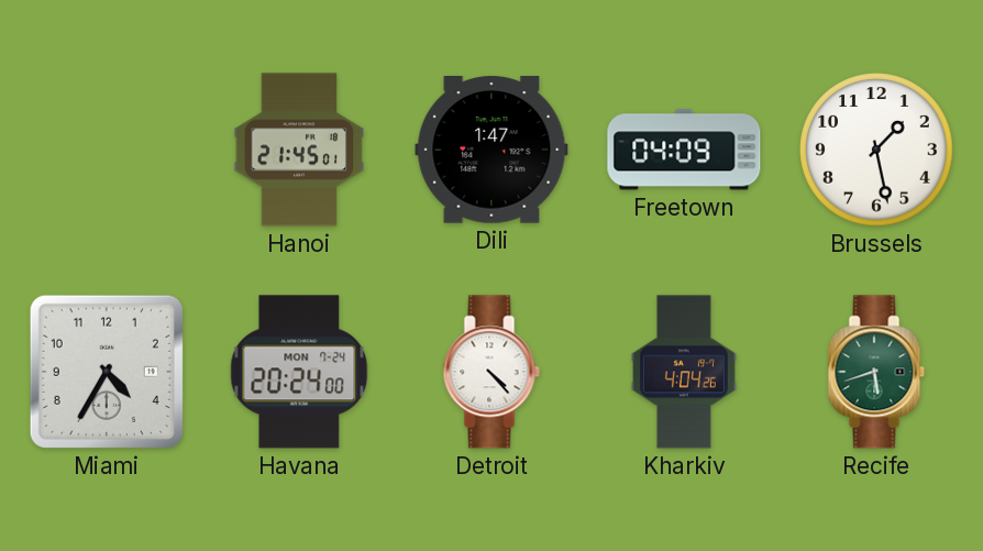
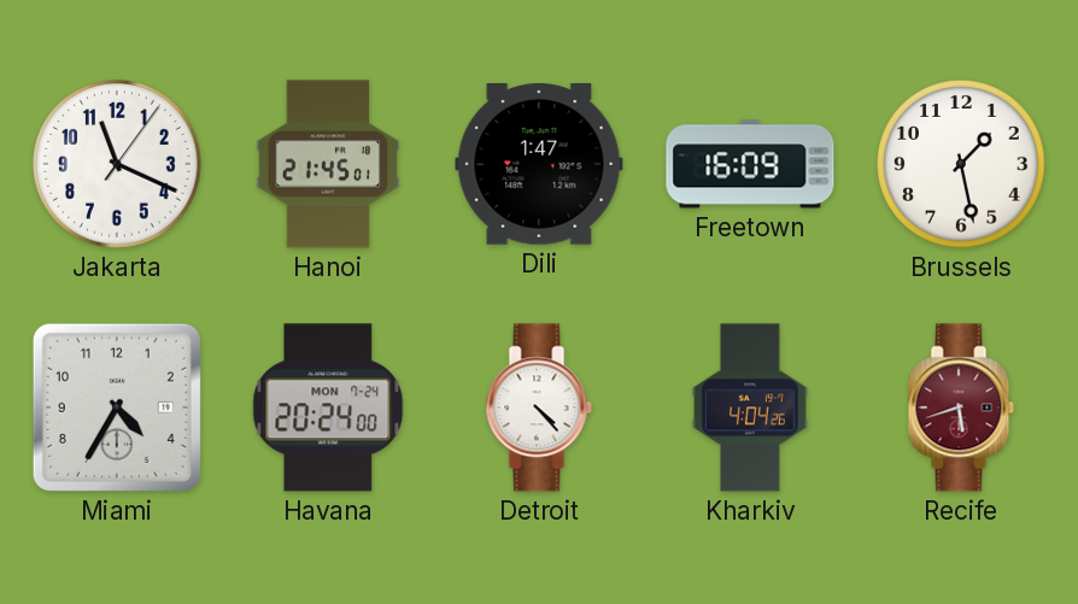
Jakarta: none -> 11:19 (117, 164)
Freetown: 04:09 -> 16:09 (750, 164)
Recife dial: green -> burgundy (961, 407)
